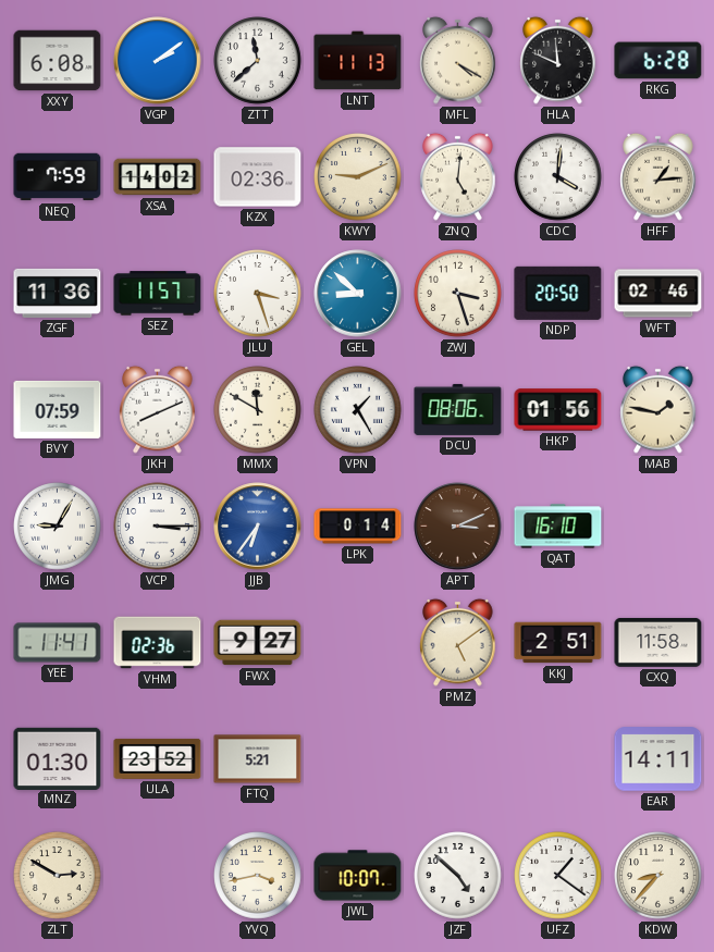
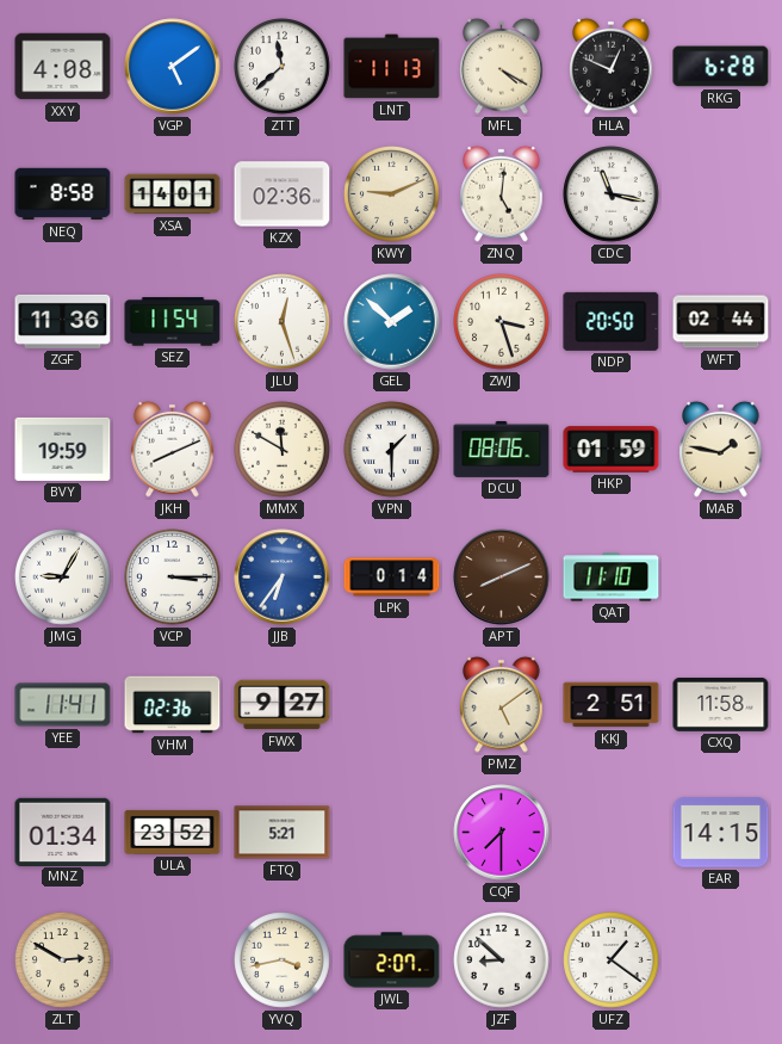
XXY: 6:08 -> 4:08 (63, 67)
VGP: 2:09 -> 5:09 (173, 67)
HLA: 11:49 -> 12:49 (612, 66)
NEQ: 7:59 -> 8:58 (63, 194)
XSA: 14:02 -> 14:01 (173, 194)
CDC: 4:01 -> 11:17 (612, 194)
HFF: 1:14 -> none (658, 176)
SEZ: 11:57 -> 11:54 (173, 322)
JLU: 3:27 -> 12:27 (283, 322)
GEL: 8:52 -> 1:52 (392, 322)
WFT: 02:46 -> 02:44 (721, 322)
BVY: 07:59 -> 19:59 (63, 449)
VPN: 1:25 -> 1:30 (392, 450)
HKP: 01:56 -> 01:59 (612, 450)
APT: 3:11 -> 8:11 (502, 577)
QAT: 16:10 -> 11:10 (612, 577)
MNZ: 01:30 -> 01:34 (63, 832)
CQF: none -> 7:30 (502, 833)
EAR: 14:11 -> 14:15 (721, 833)
JWL: 10:07 -> 2:07 (392, 960)
JZF: 4:52 -> 8:52 (502, 960)
KDW: 8:37 -> none (658, 876)
